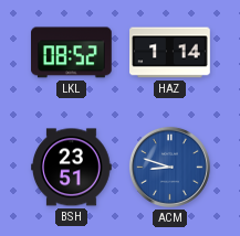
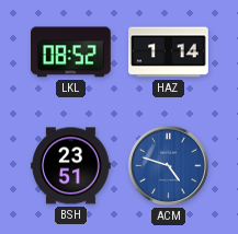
ACM: 8:48 -> 4:48 (168, 165)
